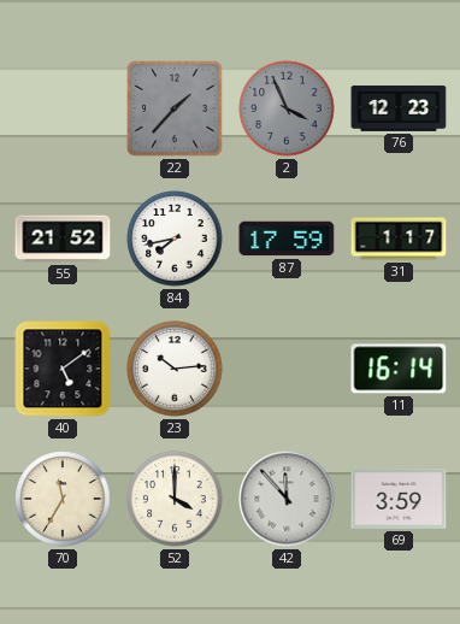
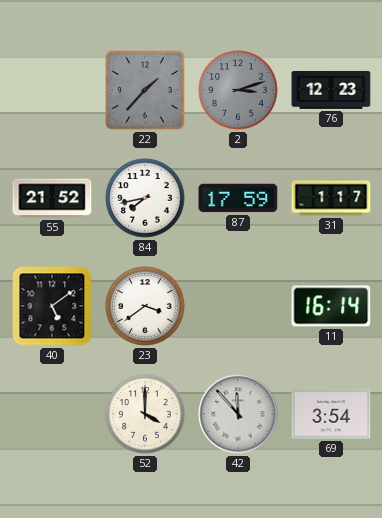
2: 3:56 -> 3:12 (238, 90)
23: 10:14 -> 3:39 (145, 306)
70: 11:35 -> none (63, 499)
69: 3:59 -> 3:54 (331, 414)
